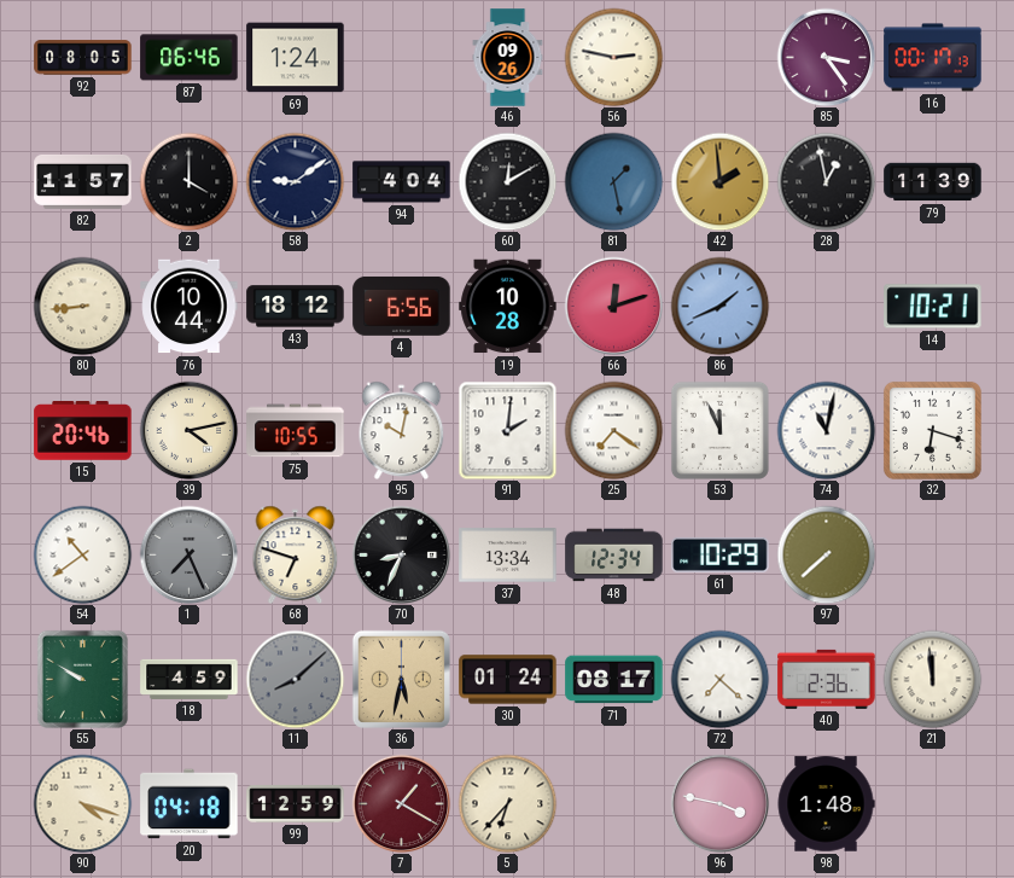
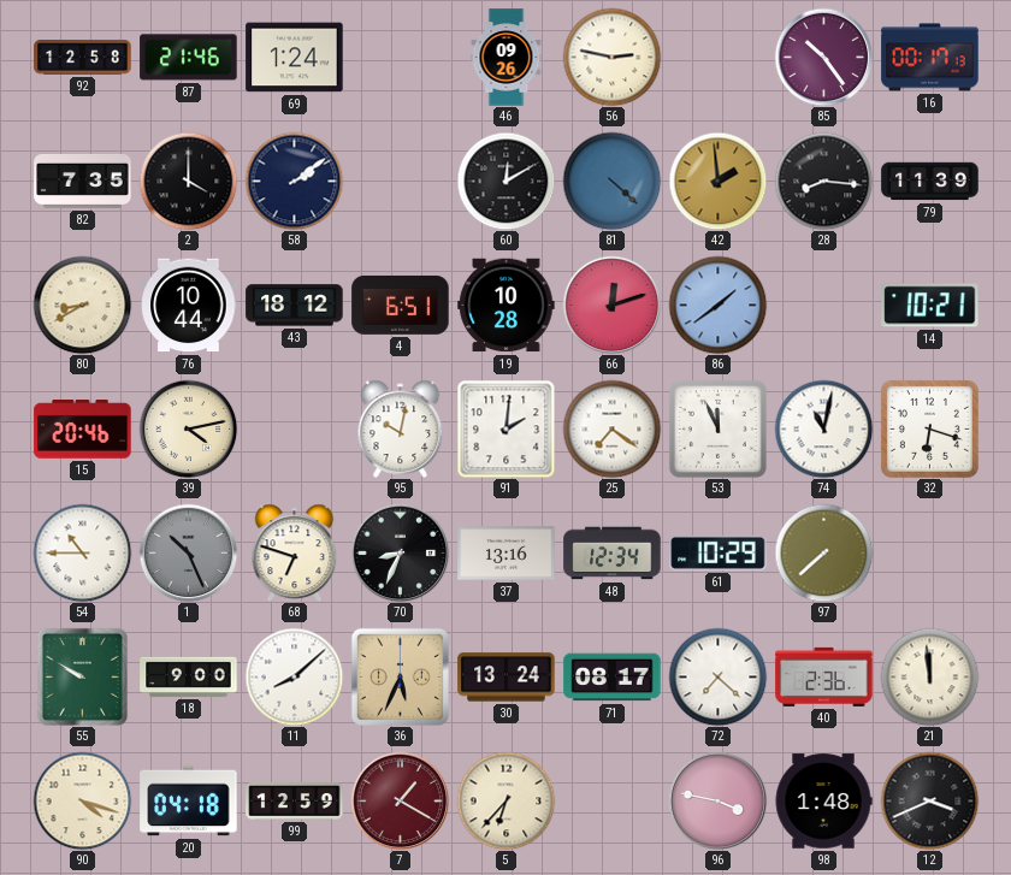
92: 08:05 -> 12:58 (83, 58)
87: 06:46 -> 21:46 (189, 58)
85: 3:24 -> 10:24 (823, 57)
82: 11:57 -> 7:35 (83, 181)
58: 9:09 -> 2:09 (294, 181)
94: 4:04 -> none (402, 182)
81: 1:28 -> 4:22 (611, 181)
28: 12:58 -> 8:16 (823, 181)
80: 8:44 -> 8:40 (82, 305)
4: 6:56 -> 6:51 (401, 305)
86: 1:41 -> 1:39 (717, 305)
75: 10:55 -> none (296, 431)
54: 10:39 -> 10:45 (82, 552)
1: 7:26 -> 10:26 (188, 552)
37: 13:34 -> 13:16 (507, 554)
18: 4:59 -> 9:00 (189, 676)
11 dial: grey -> white (294, 676)
36: 5:32 -> 5:34 (400, 676)
30: 01:24 -> 13:24 (507, 678)
12: none -> 3:41 (929, 800)
